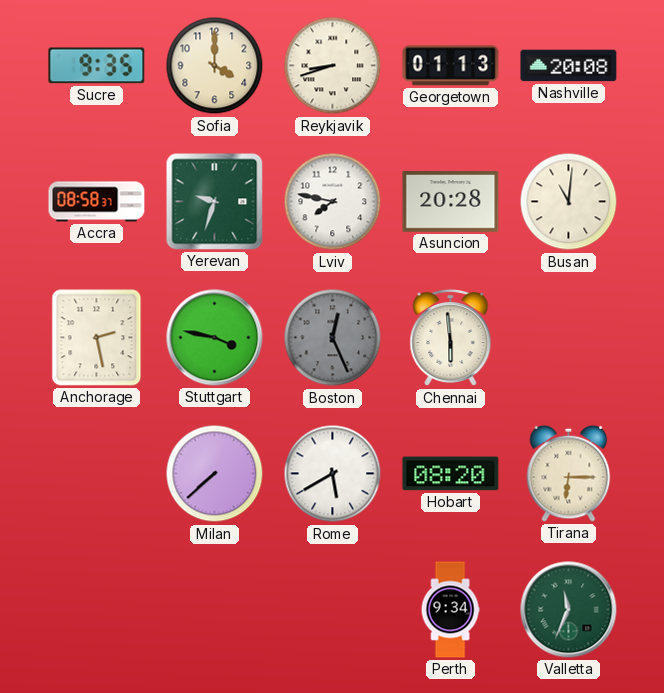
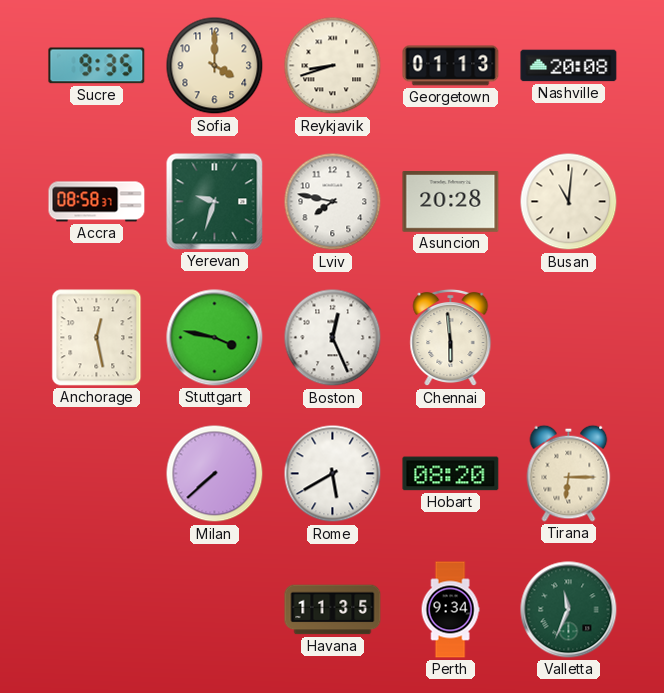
Anchorage: 2:28 -> 12:28 (97, 338)
Boston dial: grey -> white (333, 338)
Havana: none -> 11:35 (333, 610)
